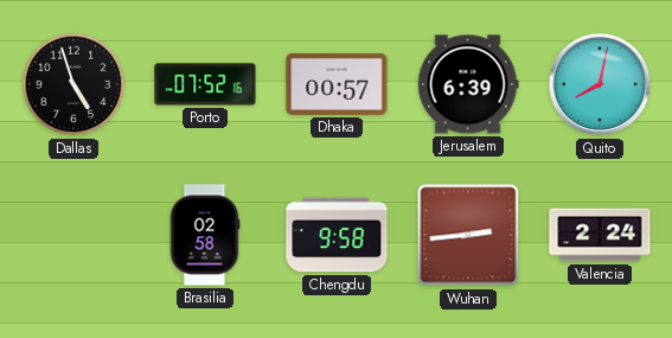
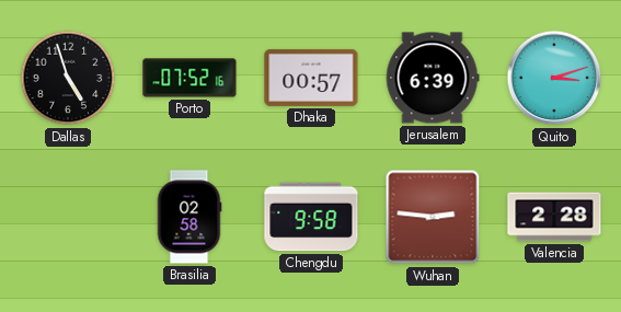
Quito: 8:02 -> 3:12 (554, 78)
Wuhan: 2:44 -> 2:46 (433, 217)
Valencia: 2:24 -> 2:28 (554, 217)
